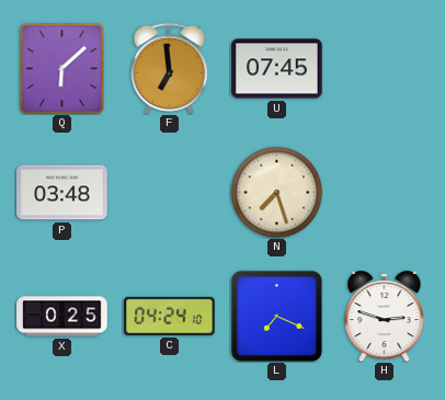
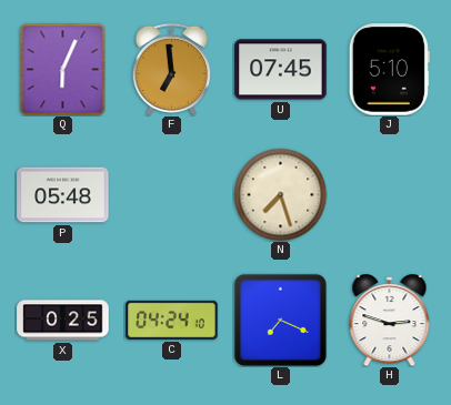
Q: 6:08 -> 6:04 (63, 69)
J: none -> 5:10 (389, 70)
P: 03:48 -> 05:48 (63, 195)
